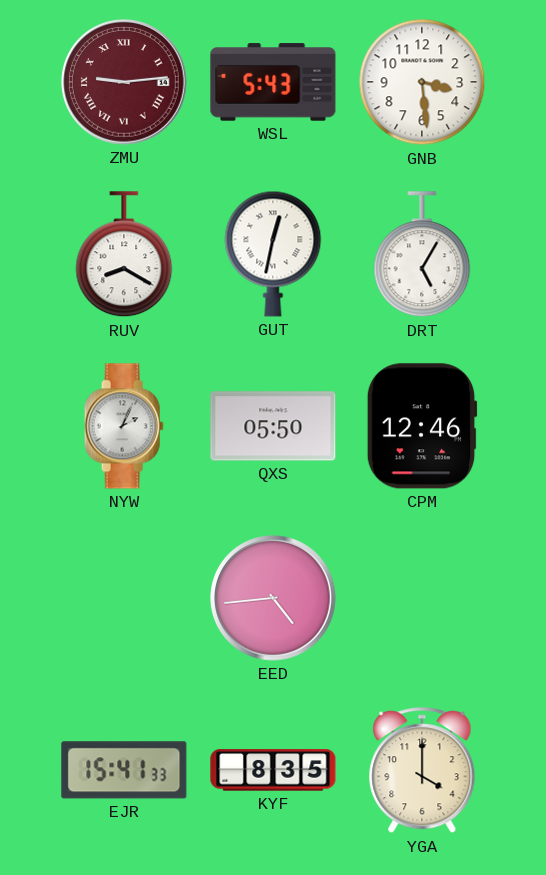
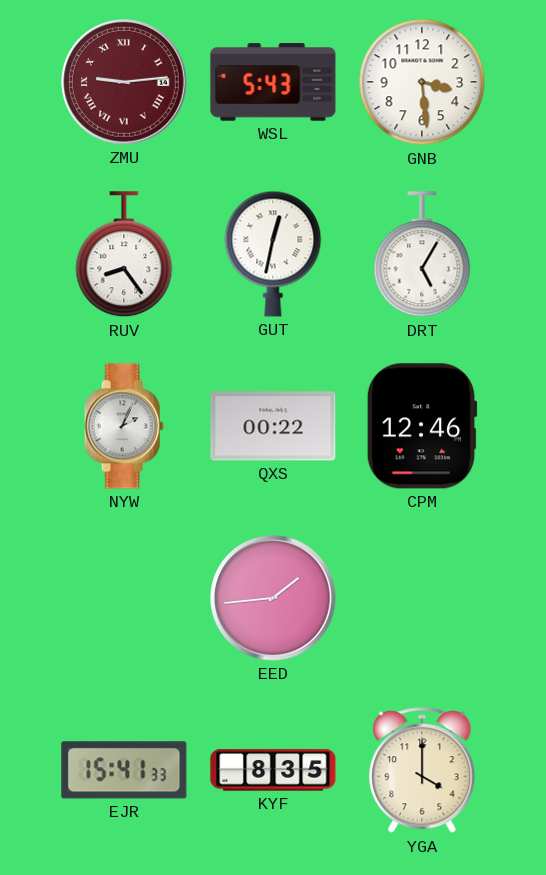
RUV: 8:20 -> 8:24 (124, 255)
QXS: 05:50 -> 00:22 (273, 426)
EED: 4:44 -> 1:44 (274, 599)
